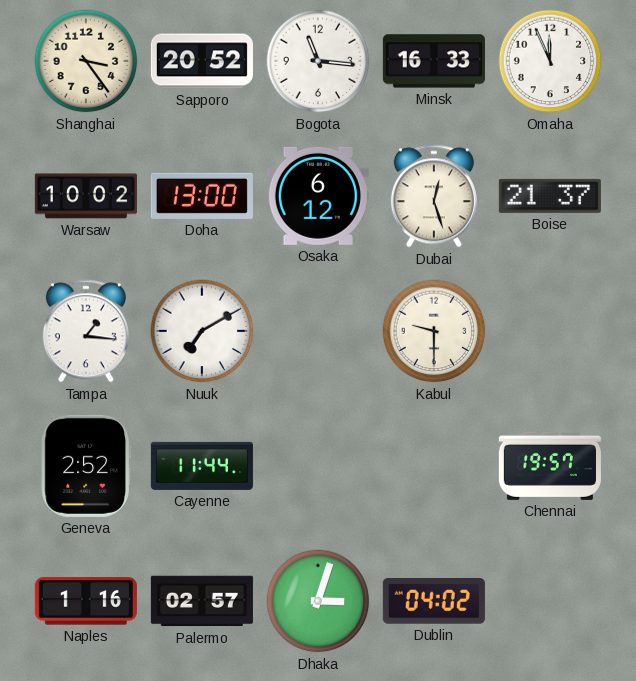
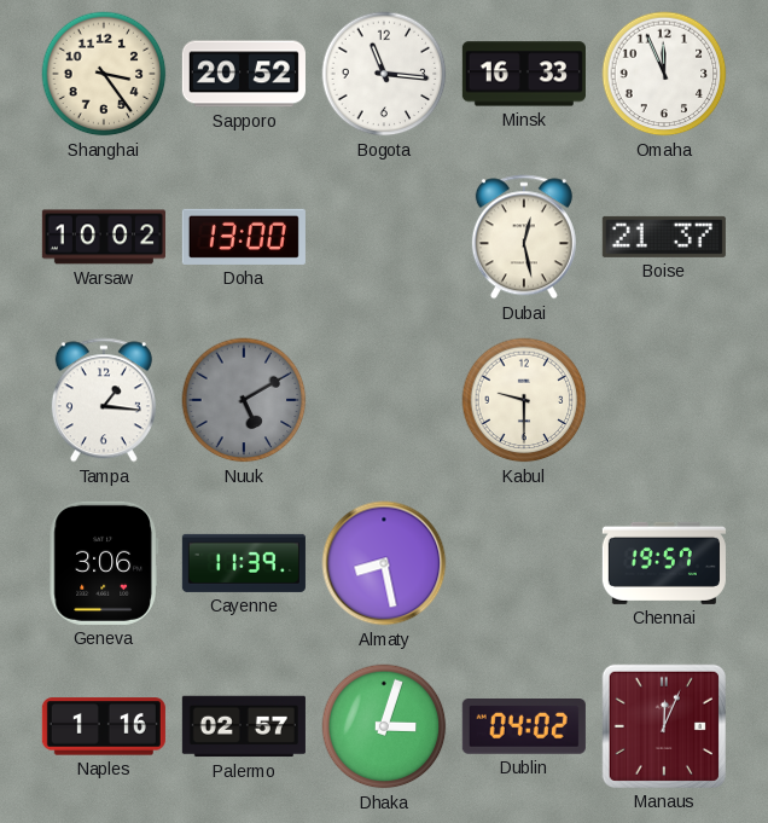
Osaka: 6:12 -> none (318, 196)
Dubai: 12:27 -> 12:28 (524, 237)
Nuuk: 7:10 -> 5:10 (244, 400)
Nuuk dial: white -> grey (244, 400)
Geneva: 2:52 -> 3:06 (104, 563)
Cayenne: 11:44 -> 11:39 (244, 563)
Almaty: none -> 8:28 (384, 563)
Manaus: none -> 12:04 (664, 726)
